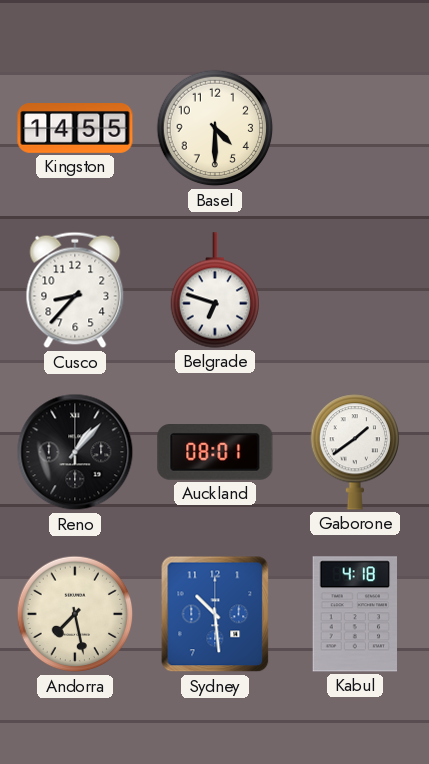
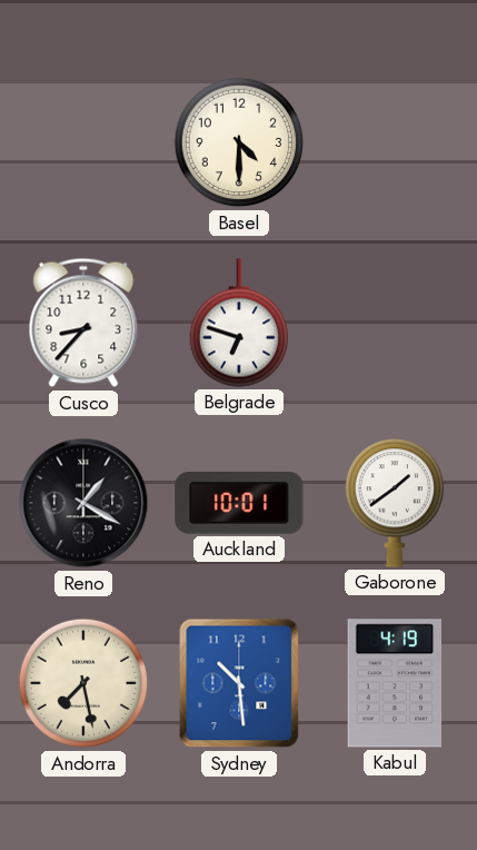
Kingston: 14:55 -> none (75, 129)
Reno: 1:07 -> 1:20 (83, 503)
Auckland: 08:01 -> 10:01 (239, 504)
Kabul: 4:18 -> 4:19 (395, 683)
